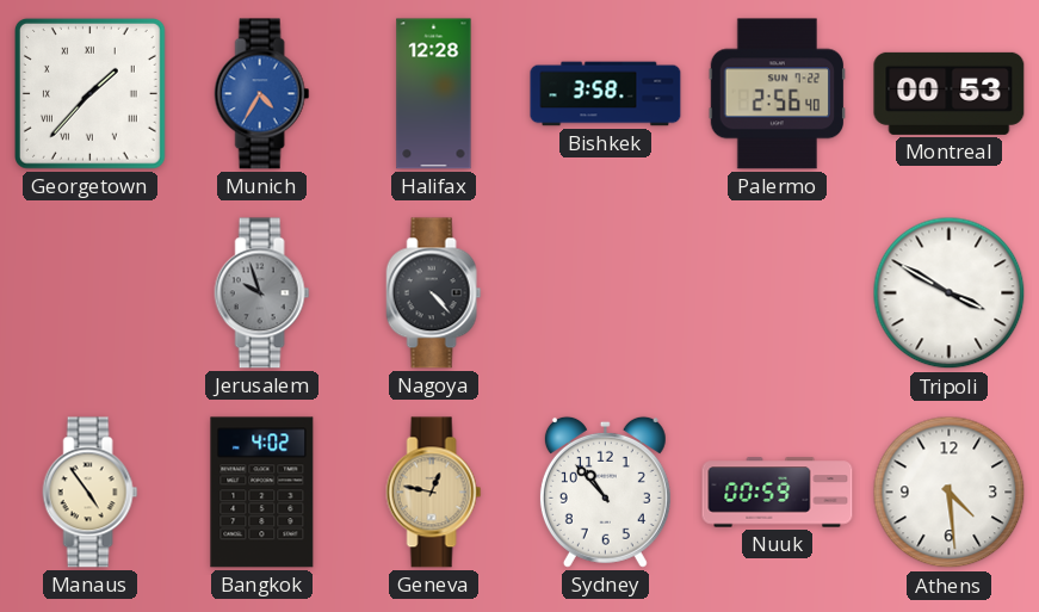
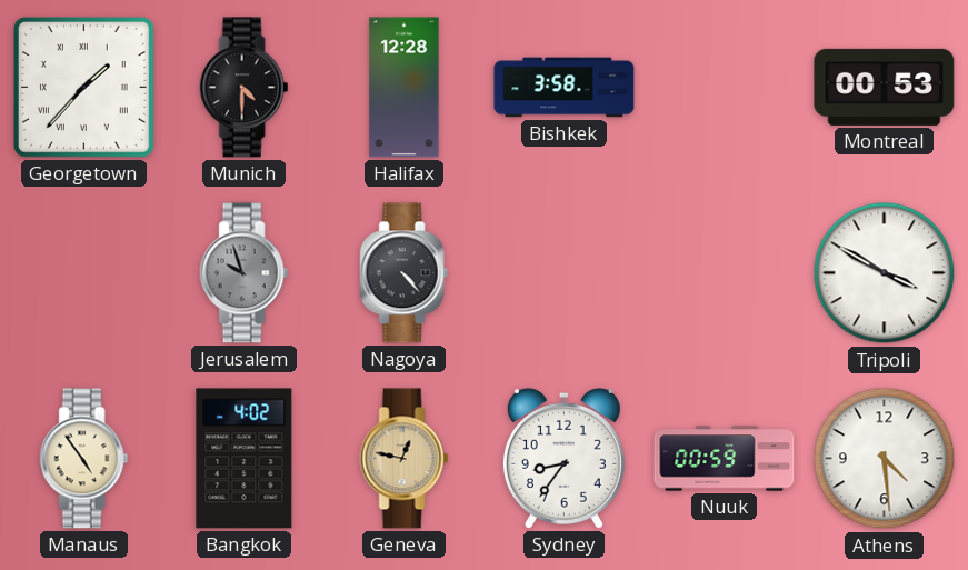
Munich: 4:35 -> 4:30 (245, 88)
Munich dial: blue -> black (245, 88)
Palermo: 2:56 -> none (778, 94)
Sydney: 10:53 -> 8:36 (563, 458)
